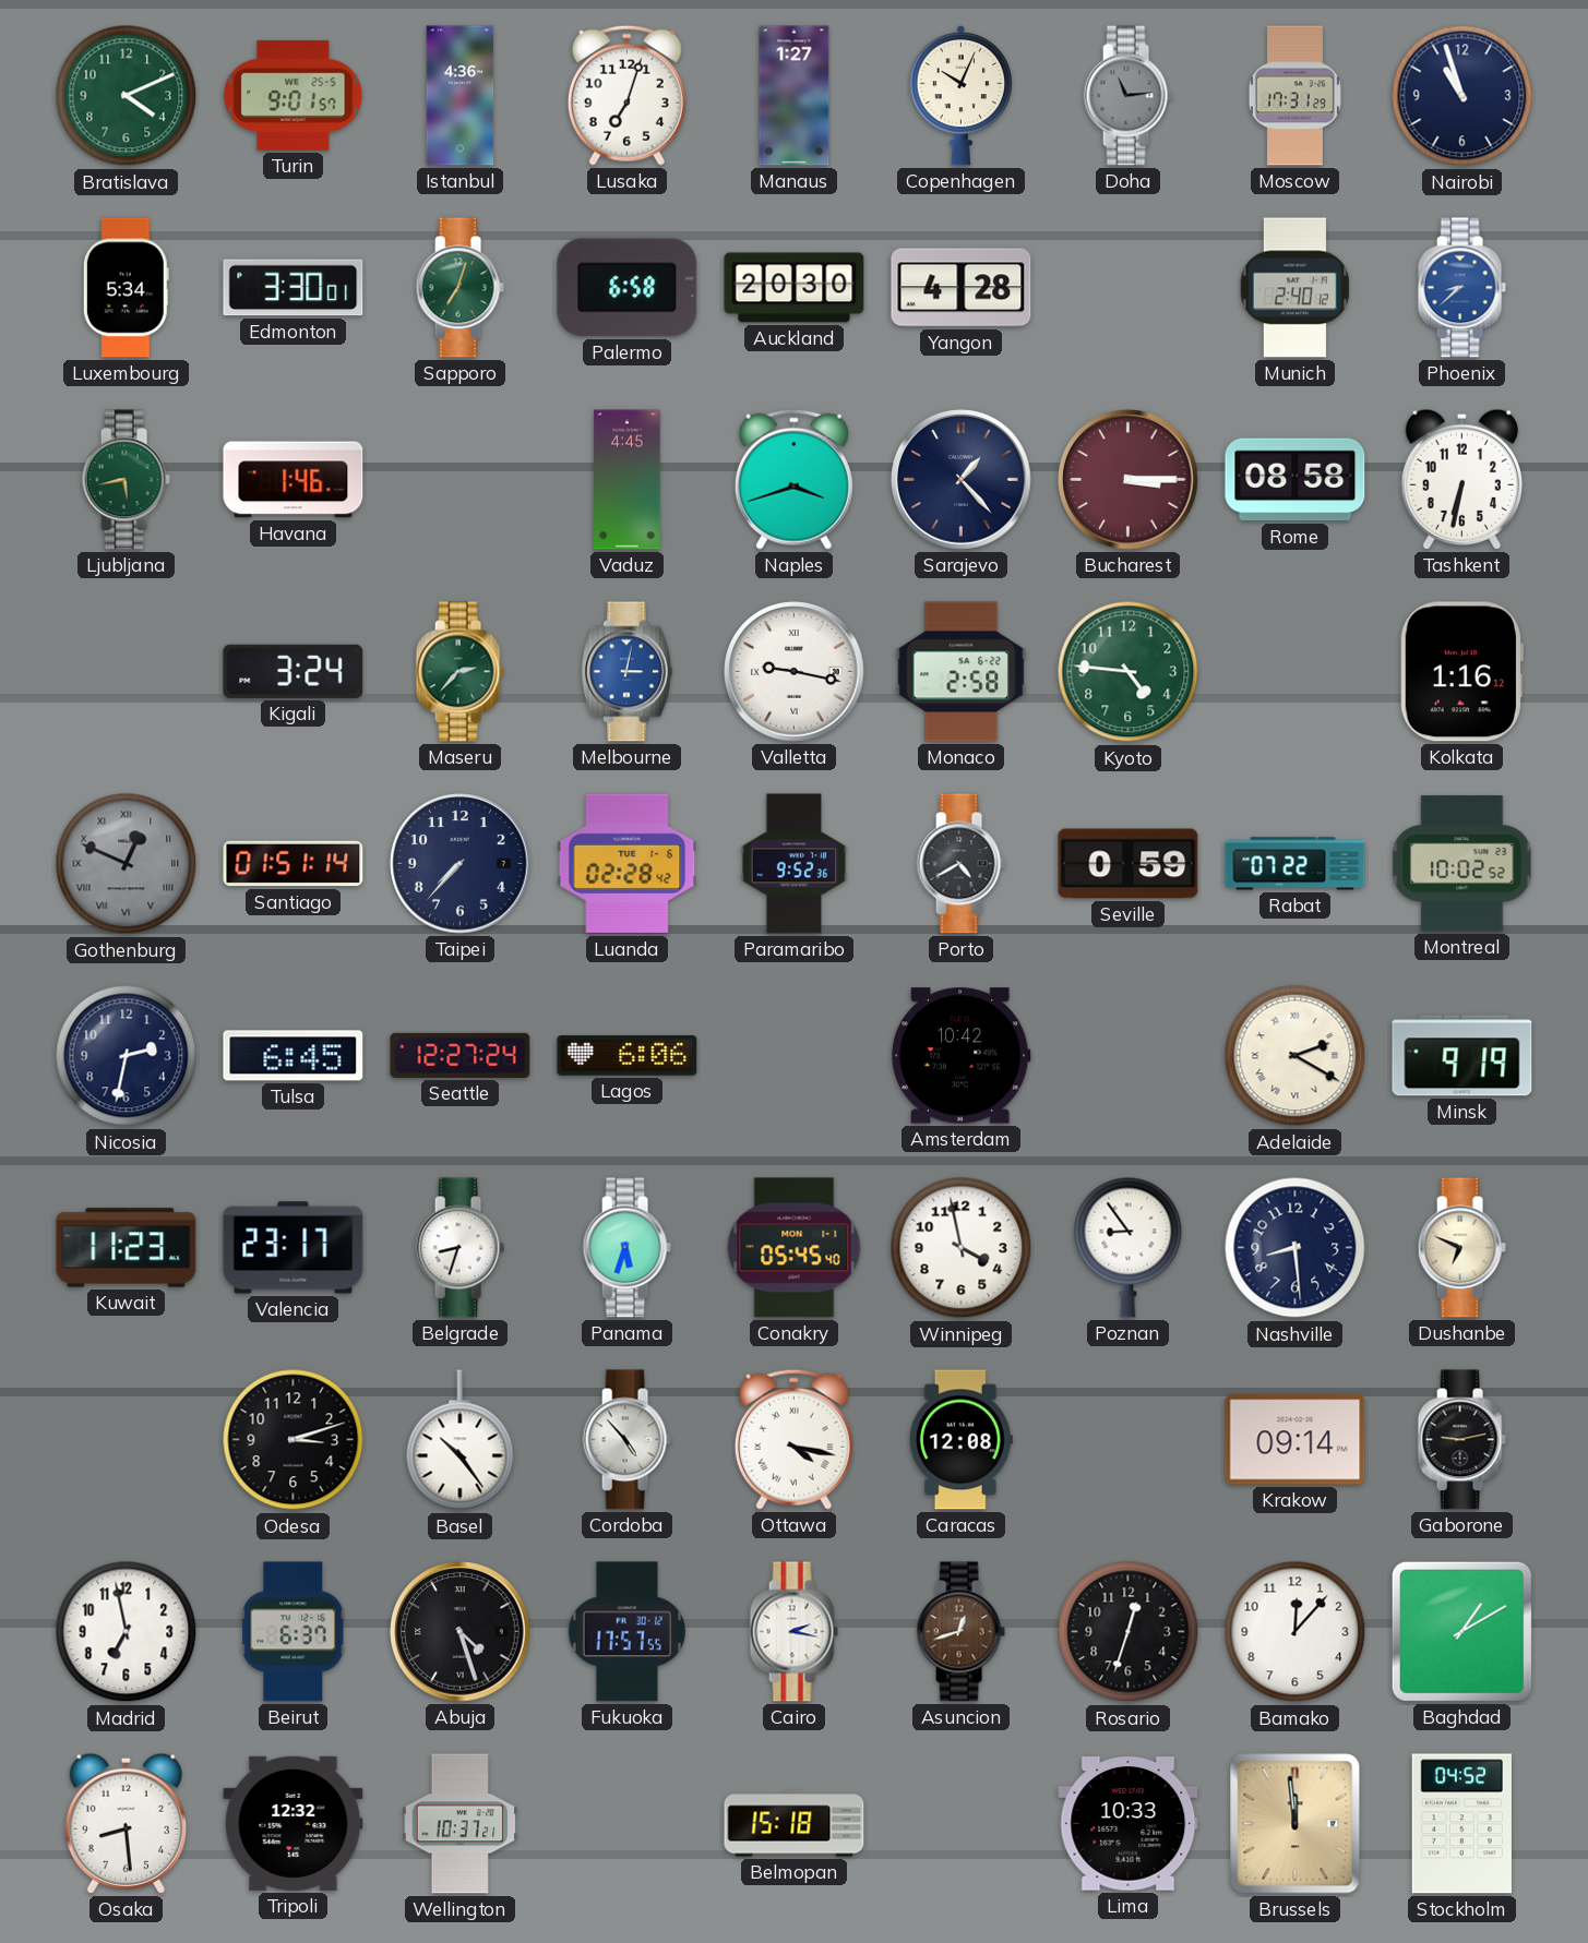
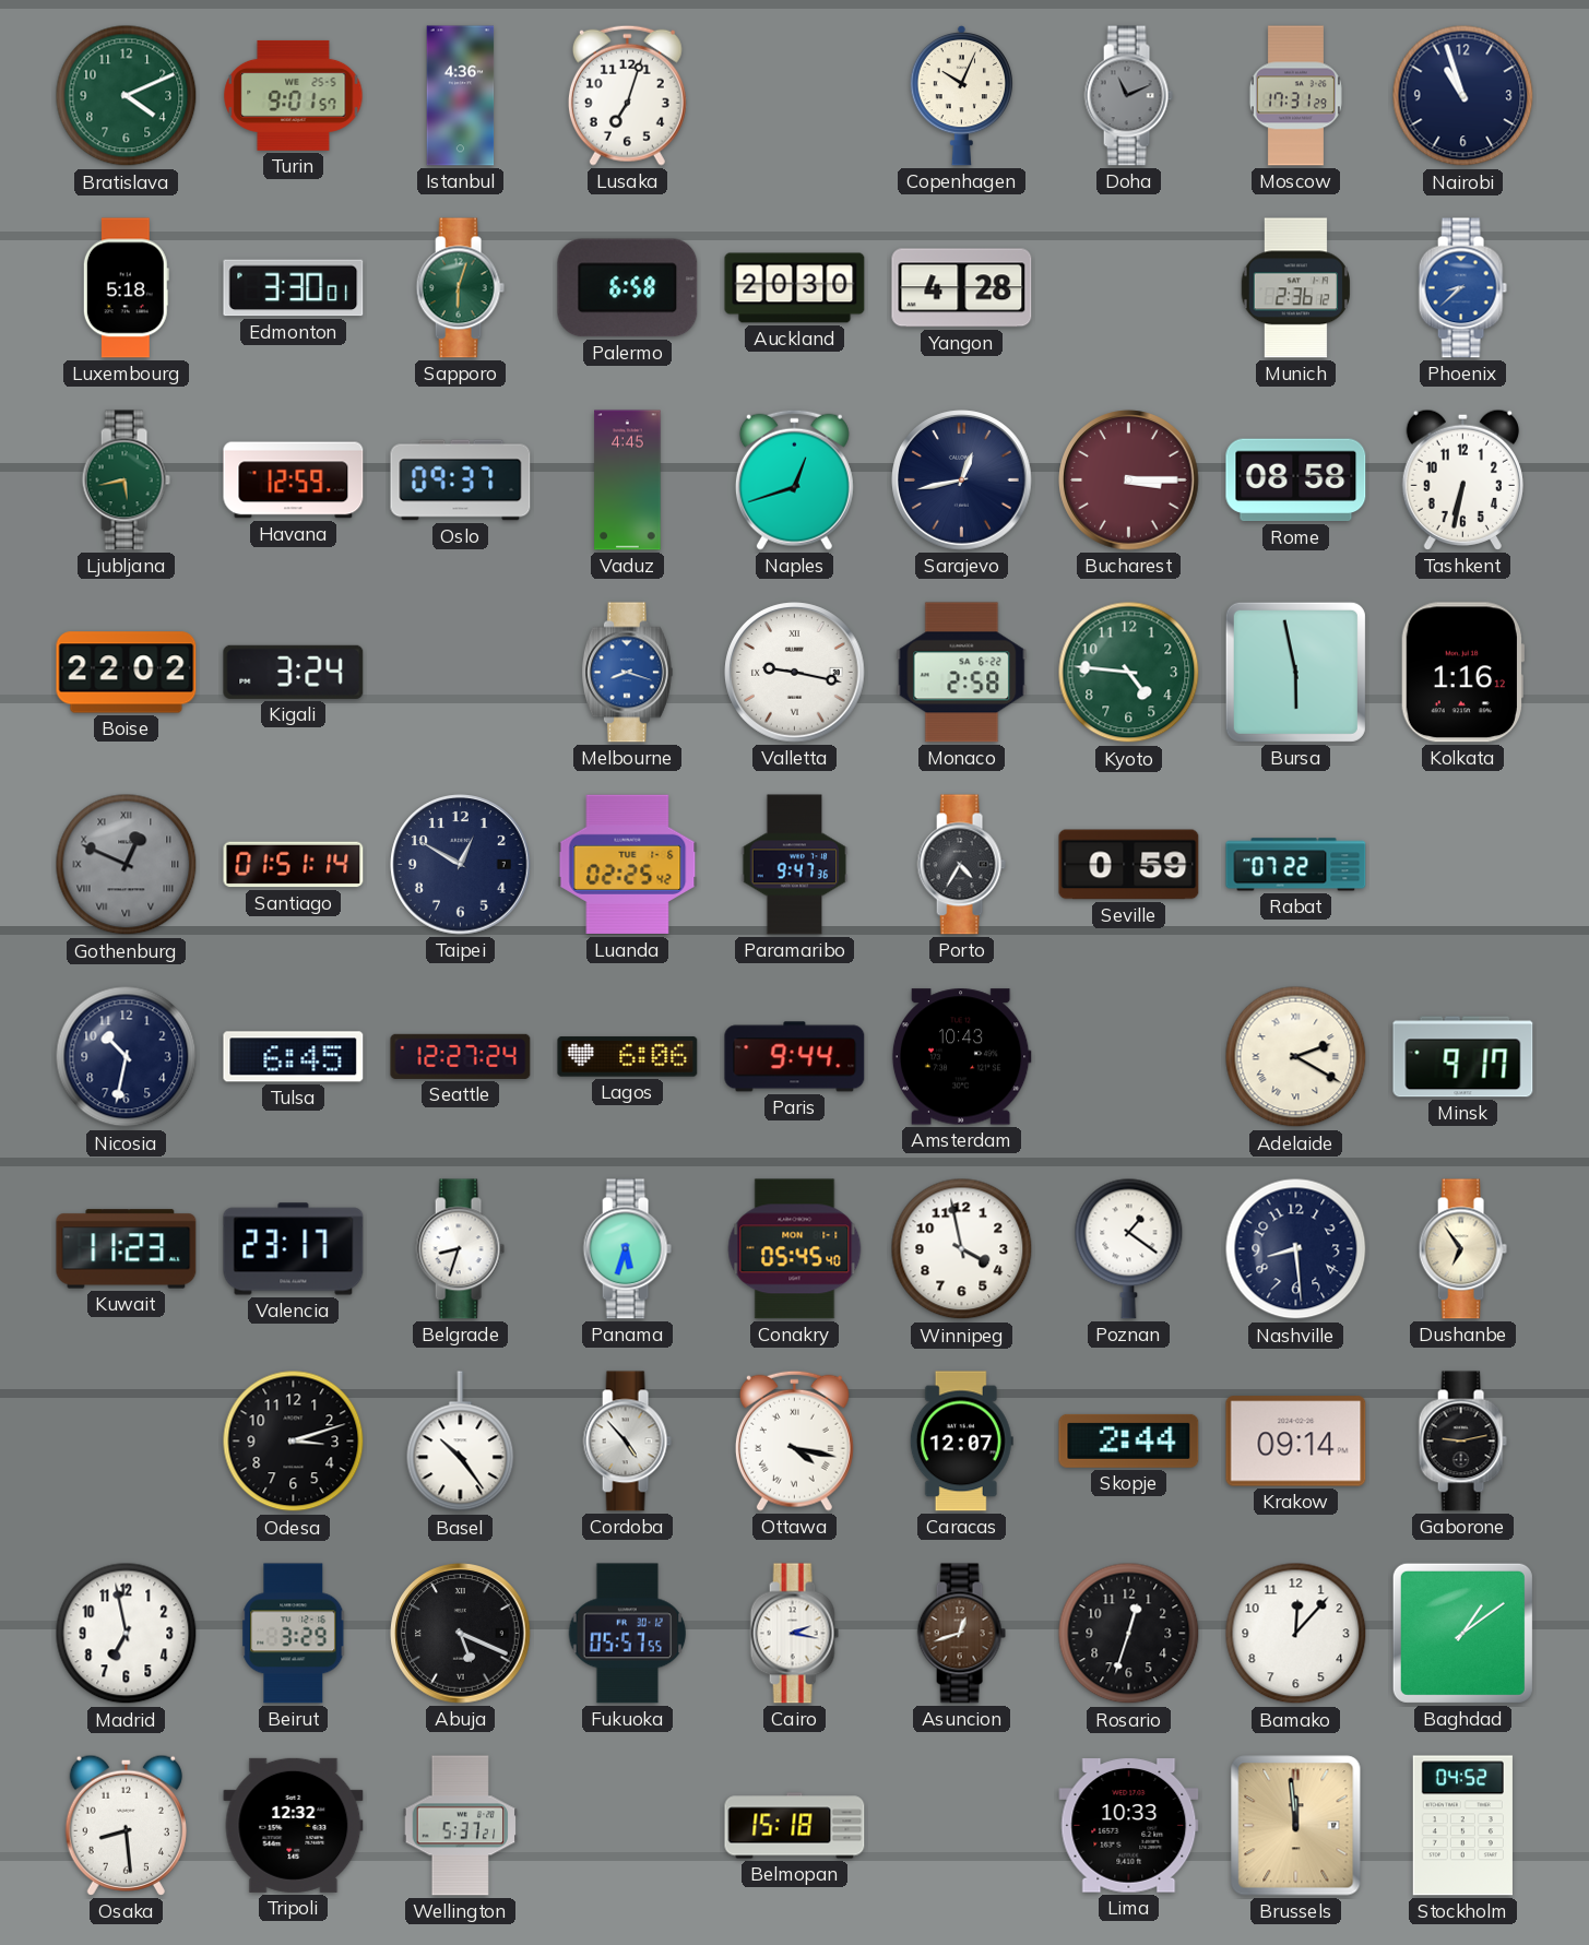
Manaus: 1:27 -> none (795, 96)
Doha: 11:14 -> 11:11 (1128, 96)
Luxembourg: 5:34 -> 5:18 (126, 288)
Sapporo: 7:03 -> 6:03 (460, 288)
Munich: 2:40 -> 2:36 (1295, 288)
Havana: 1:46 -> 12:59 (294, 481)
Oslo: none -> 09:37 (461, 481)
Naples: 3:42 -> 12:42 (794, 479)
Sarajevo: 1:23 -> 12:43 (962, 481)
Boise: none -> 22:02 (127, 673)
Maseru: 2:37 -> none (459, 672)
Melbourne: 3:02 -> 8:18 (627, 673)
Bursa: none -> 5:58 (1295, 672)
Taipei: 7:37 -> 12:50 (461, 865)
Luanda: 02:28 -> 02:25 (628, 865)
Paramaribo: 9:52 -> 9:47 (795, 865)
Porto: 4:40 -> 4:35 (961, 865)
Montreal: 10:02 -> none (1462, 864)
Nicosia: 2:32 -> 10:32 (127, 1057)
Paris: none -> 9:44 (795, 1057)
Amsterdam: 10:42 -> 10:43 (961, 1057)
Minsk: 9:19 -> 9:17 (1463, 1057)
Poznan: 8:54 -> 1:21 (1129, 1248)
Dushanbe: 6:49 -> 6:54 (1462, 1249)
Caracas: 12:08 -> 12:07 (961, 1442)
Skopje: none -> 2:44 (1129, 1440)
Beirut: 6:37 -> 3:29 (294, 1634)
Abuja: 4:27 -> 5:19 (461, 1634)
Fukuoka: 17:57 -> 05:57 (628, 1634)
Baghdad: 1:10 -> 1:09 (1462, 1633)
Wellington: 10:37 -> 5:37 (461, 1826)
